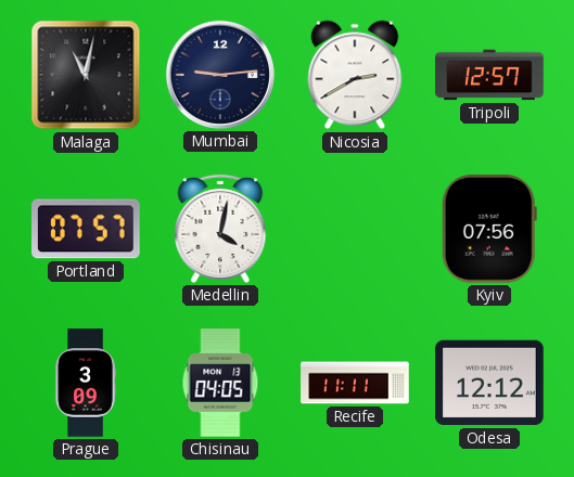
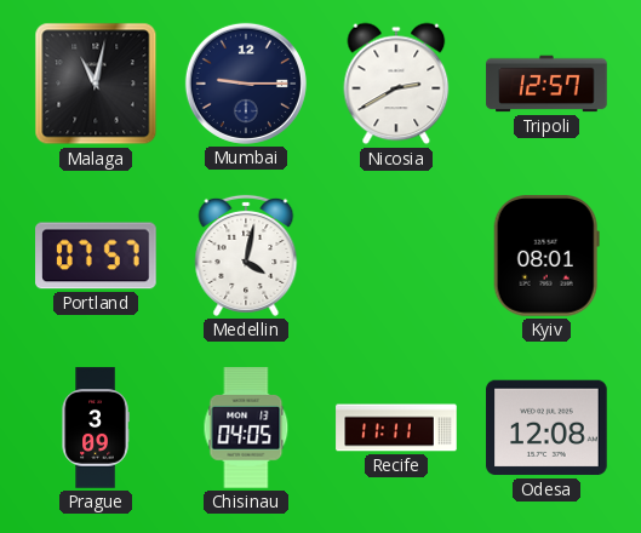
Mumbai: 9:14 -> 9:15 (246, 84)
Kyiv: 07:56 -> 08:01 (546, 256)
Odesa: 12:12 -> 12:08 (546, 428)
